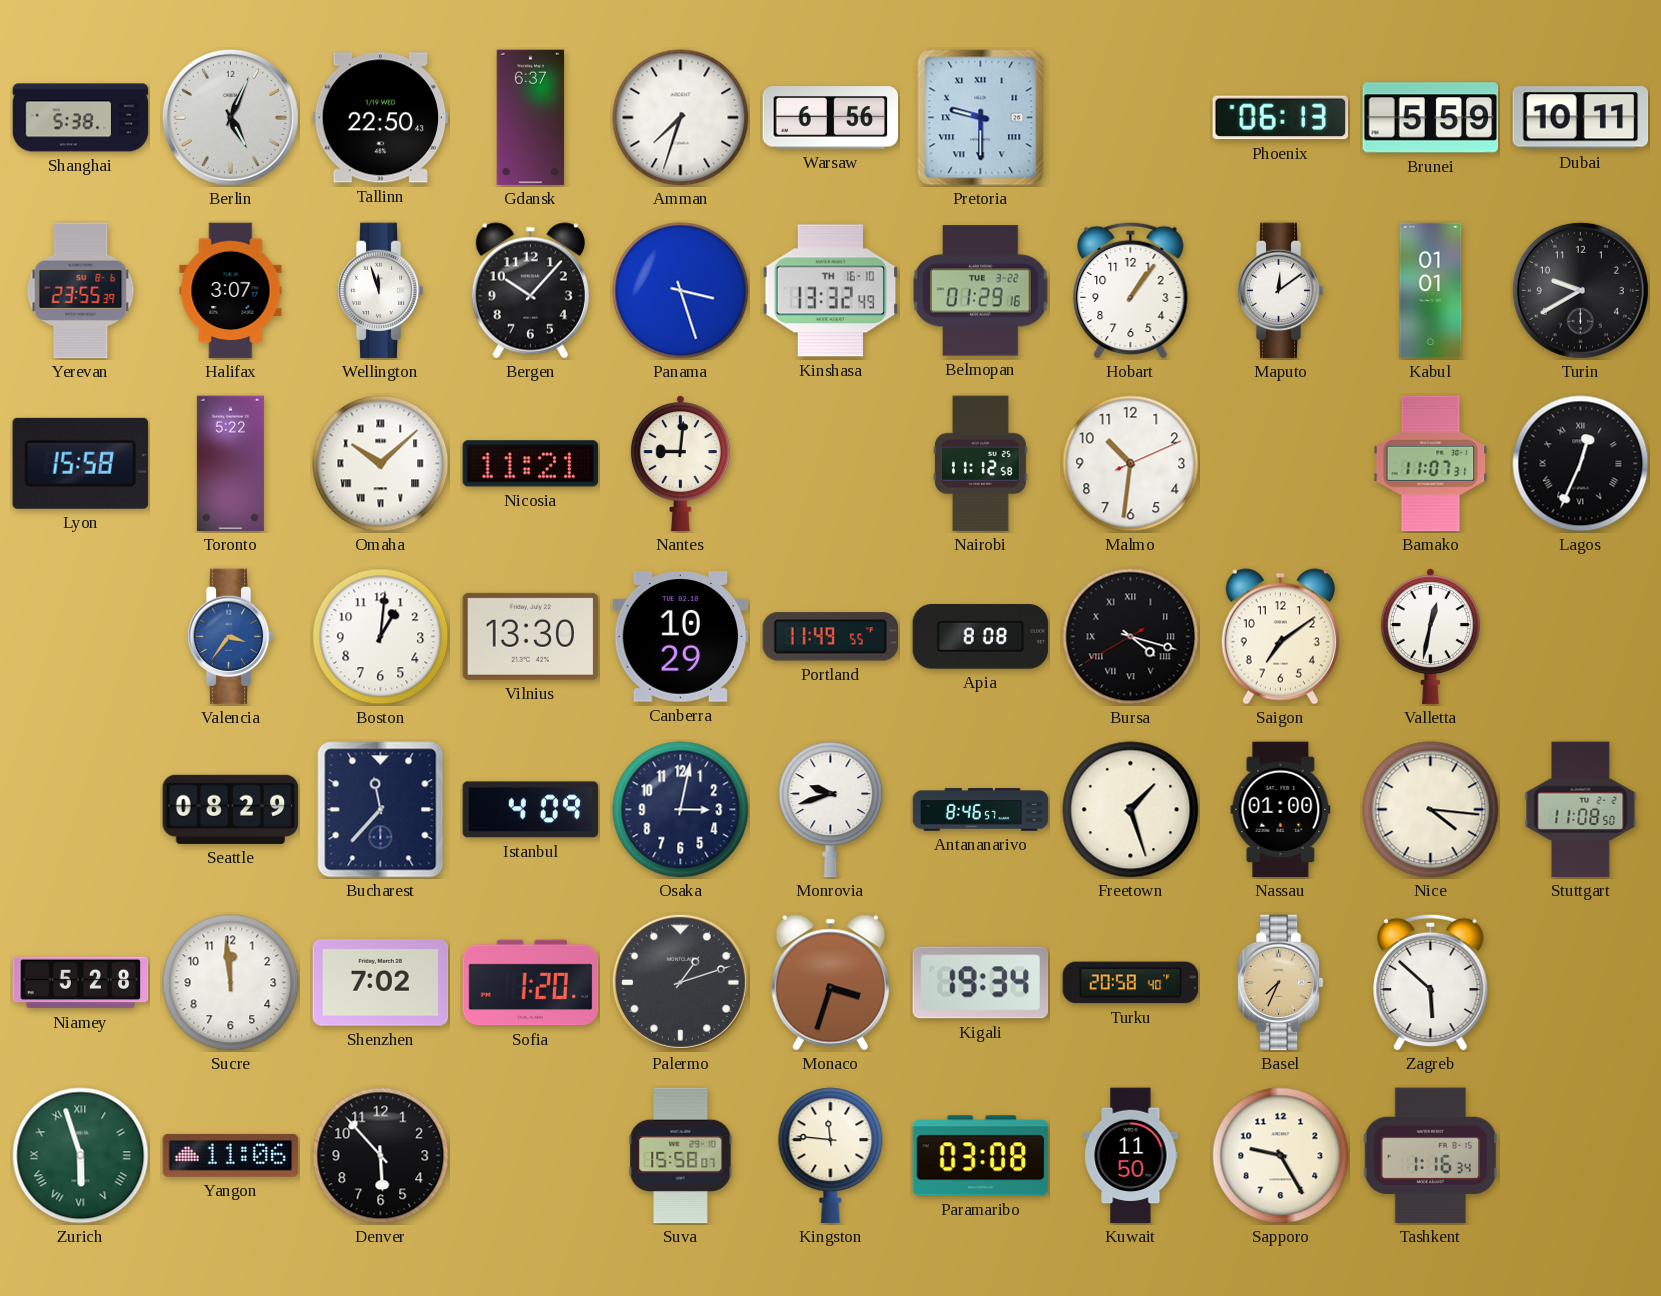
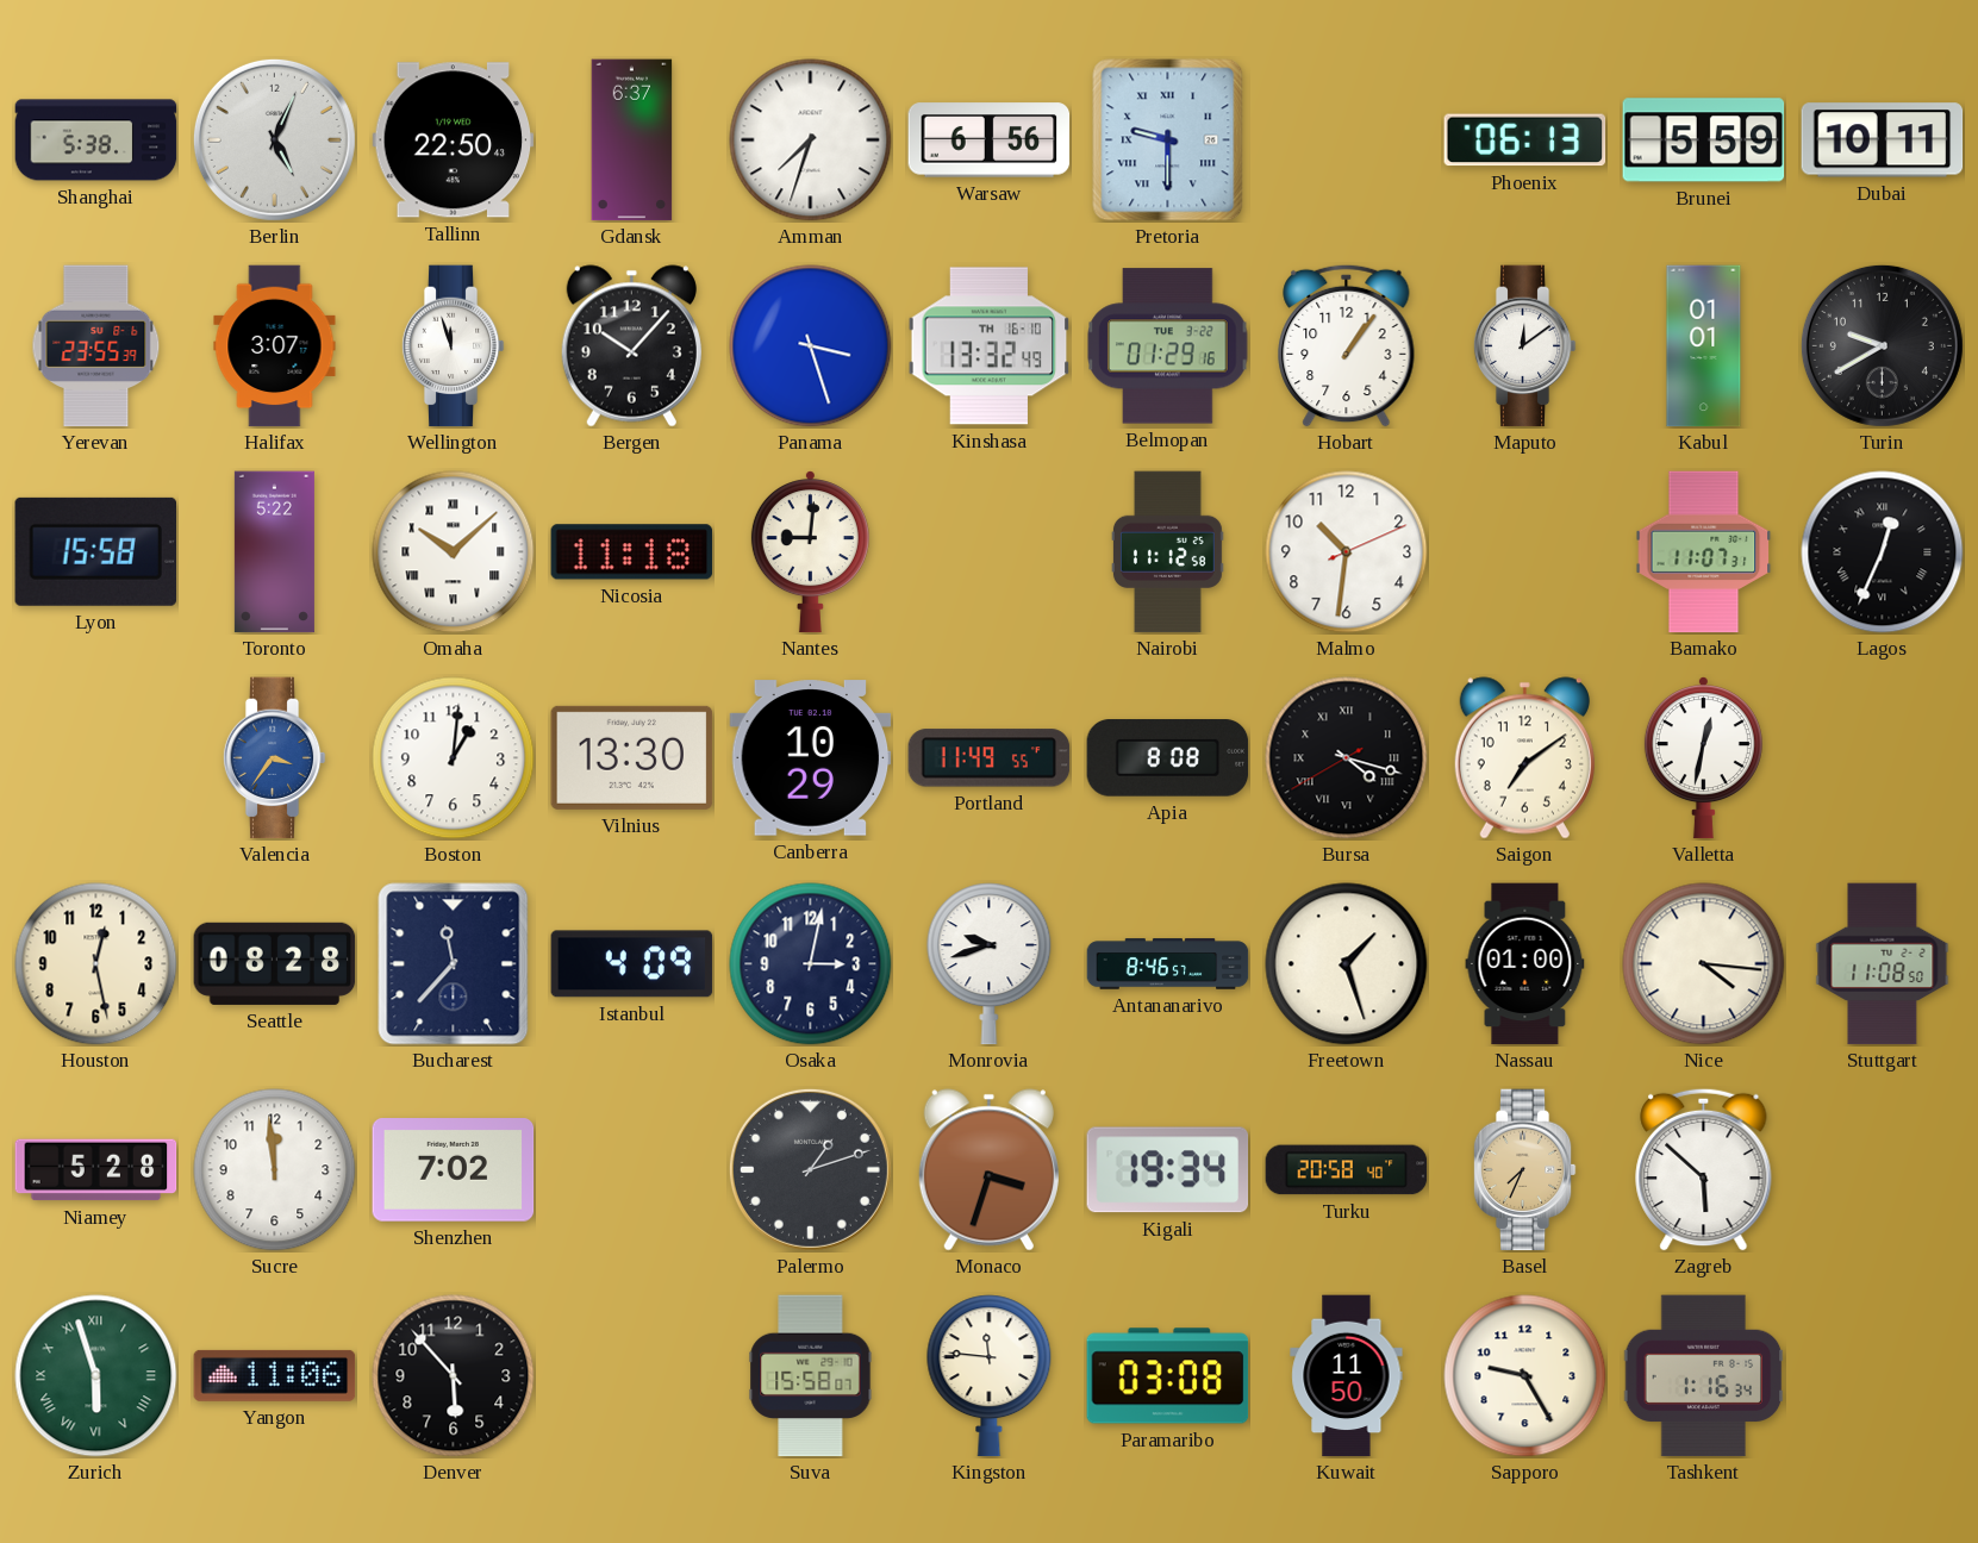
Nicosia: 11:21 -> 11:18 (632, 552)
Houston: none -> 12:28 (96, 964)
Seattle: 08:29 -> 08:28 (275, 963)
Sofia: 1:20 -> none (531, 983)
